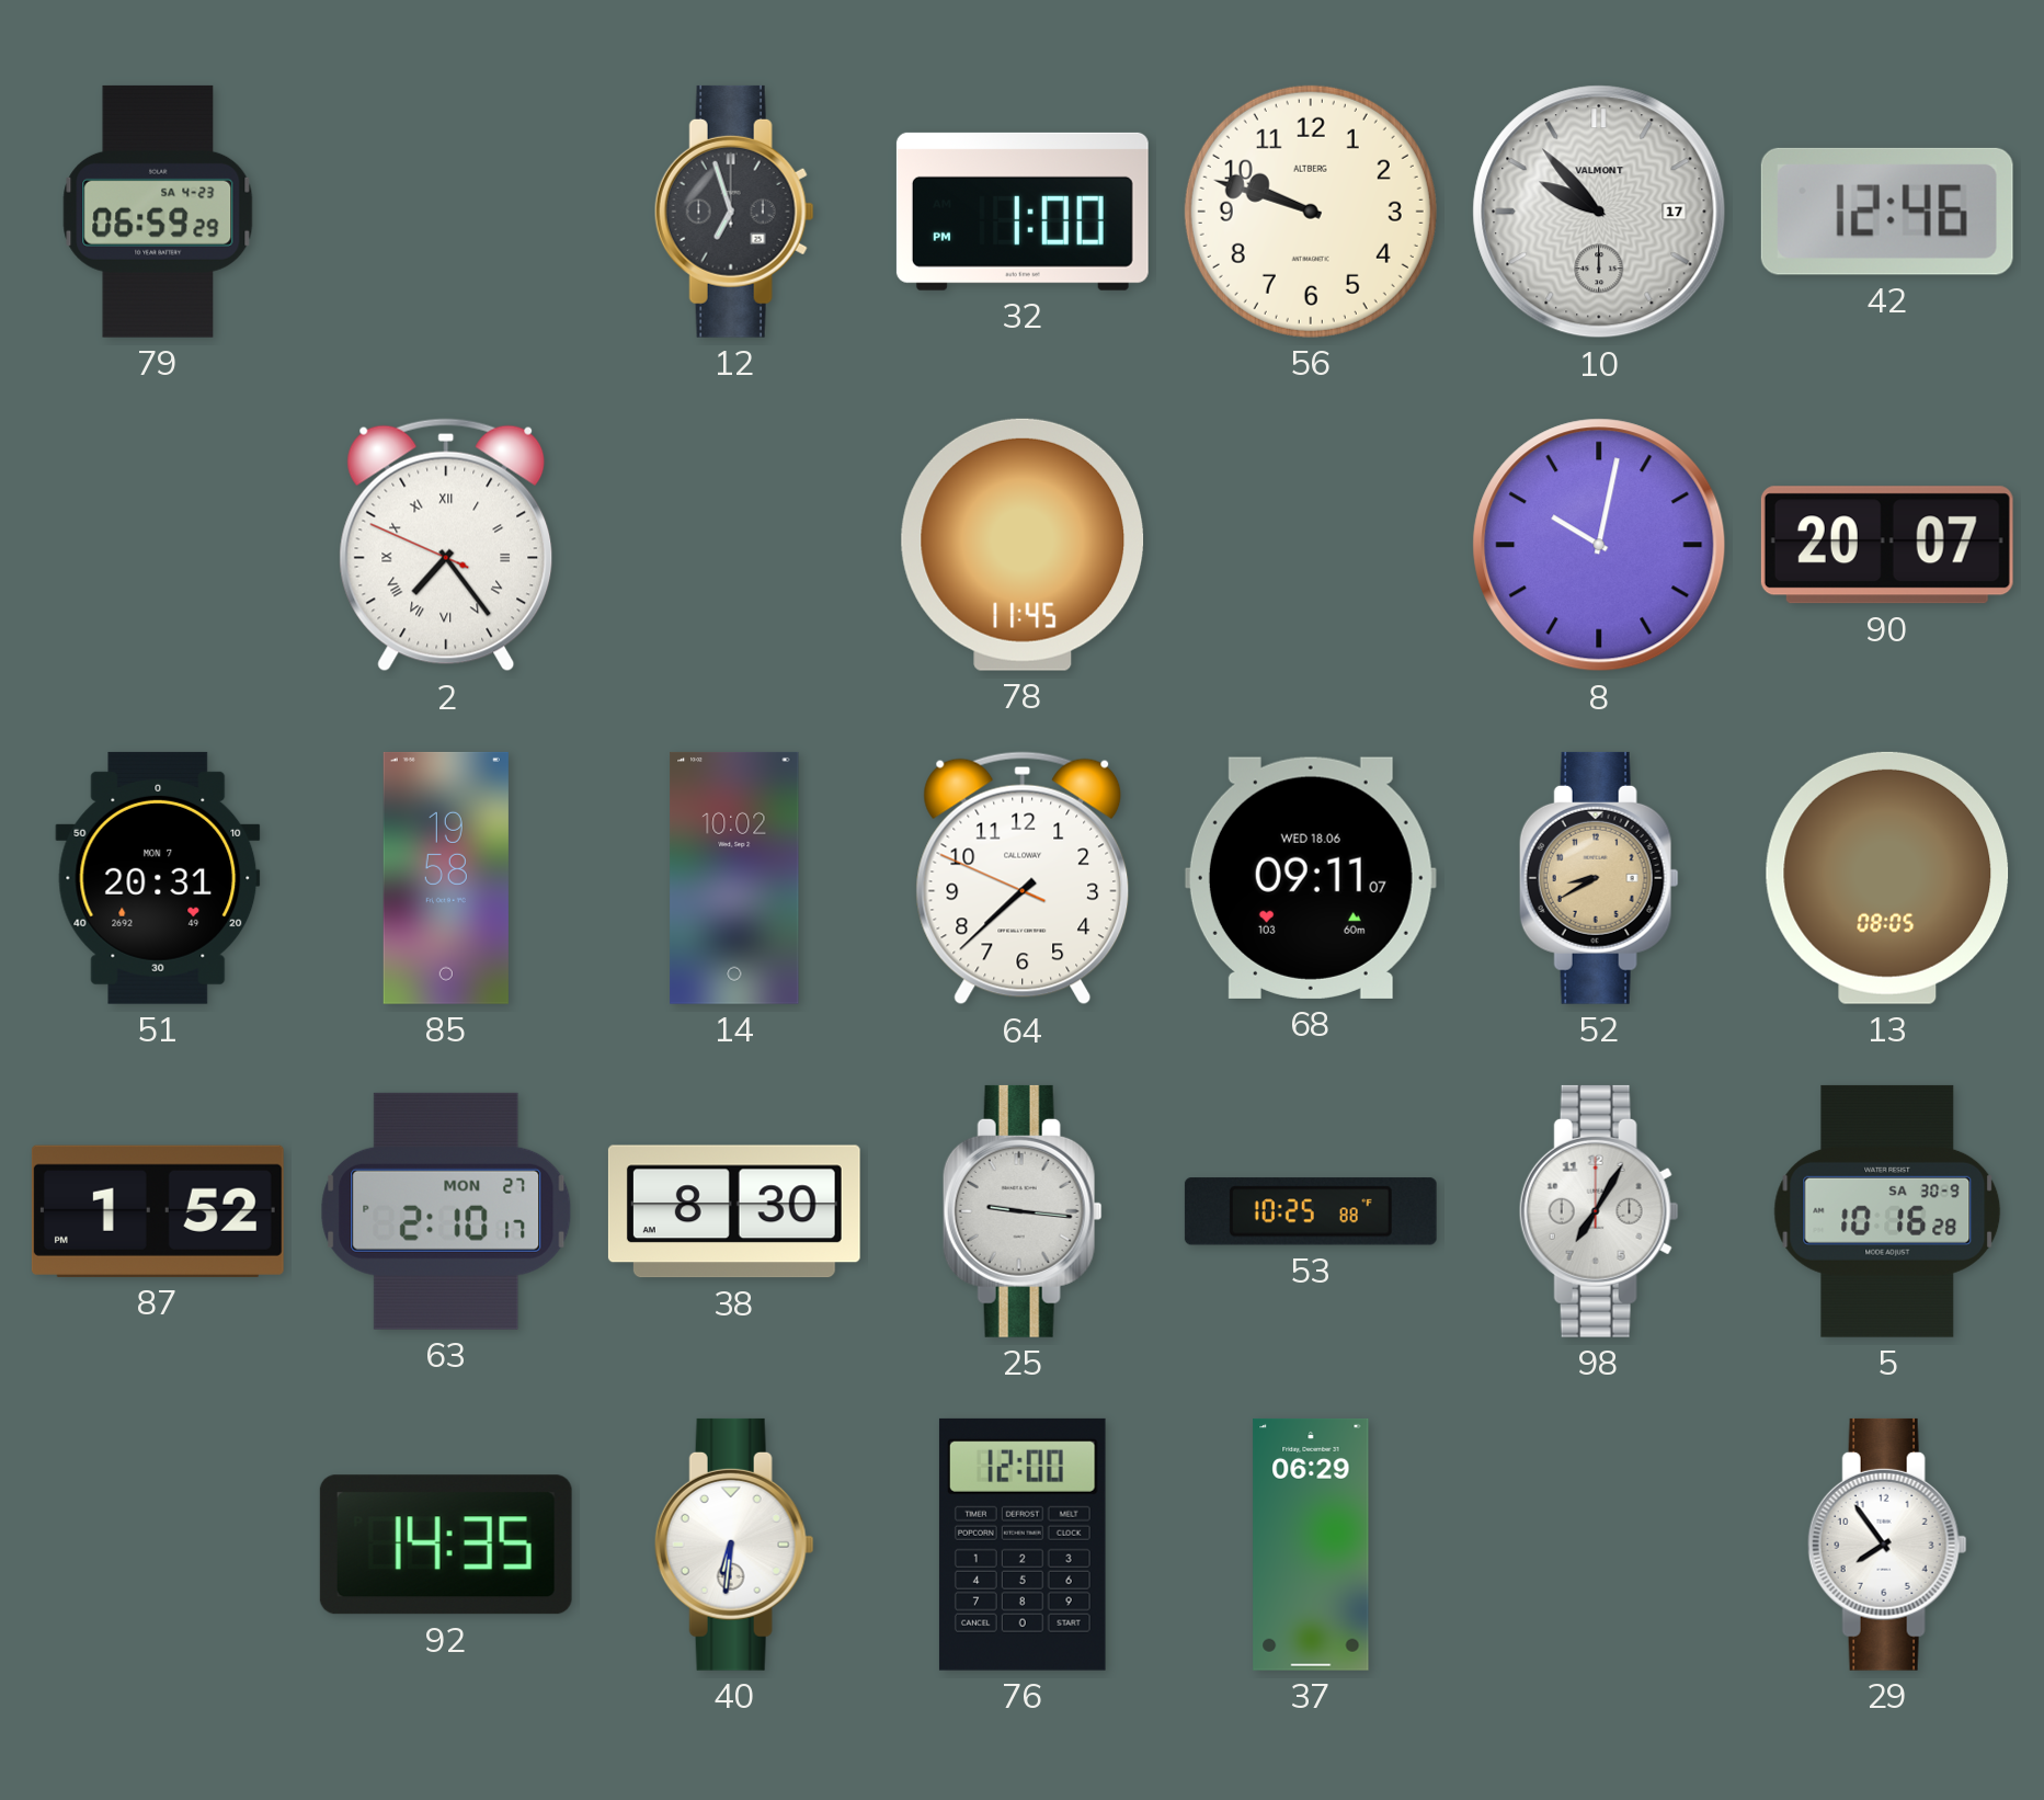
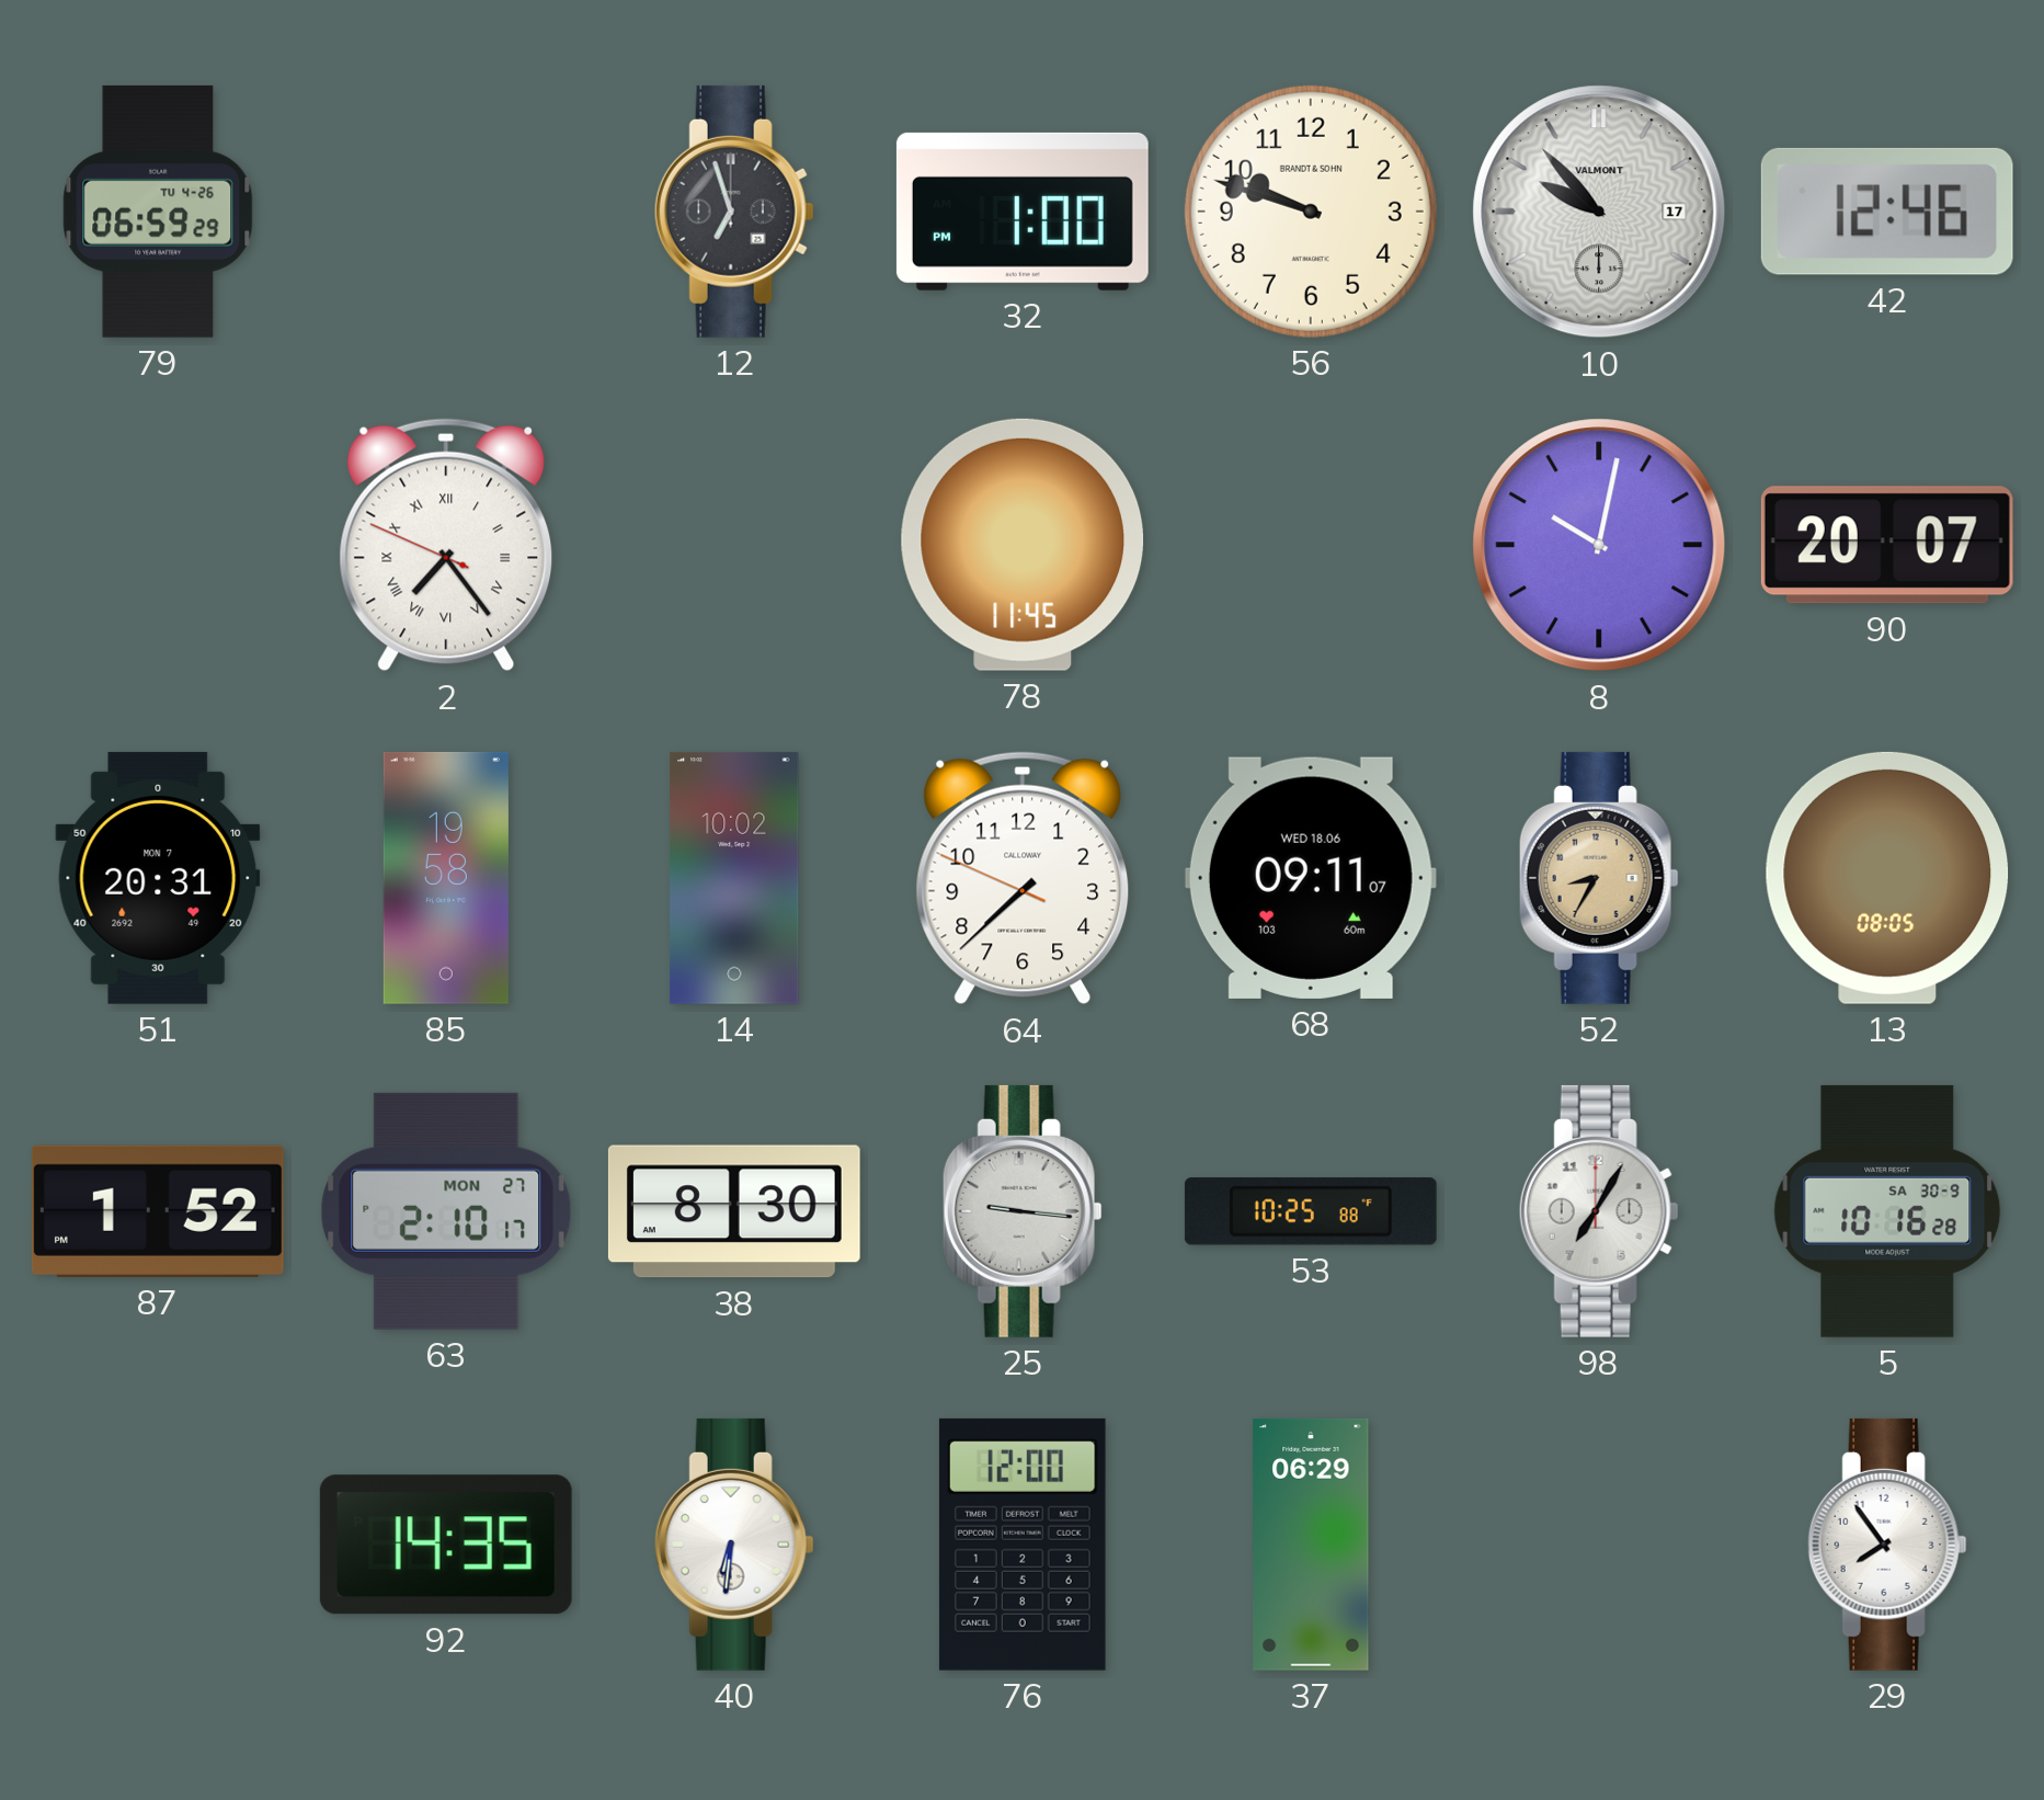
79 date: SA 4-23 -> TU 4-26 (158, 212)
56 brand: ALTBERG -> BRANDT & SOHN (1311, 212)
52: 8:40 -> 8:35 (1599, 878)
